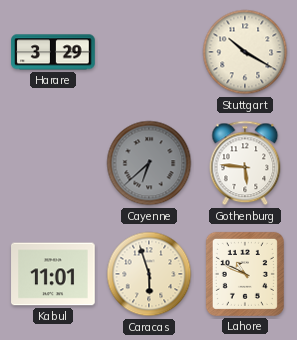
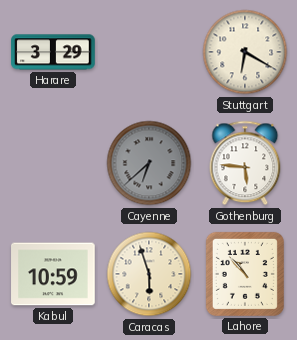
Stuttgart: 10:20 -> 6:20 (245, 52)
Kabul: 11:01 -> 10:59 (53, 274)
Lahore: 10:49 -> 10:53 (245, 274)
